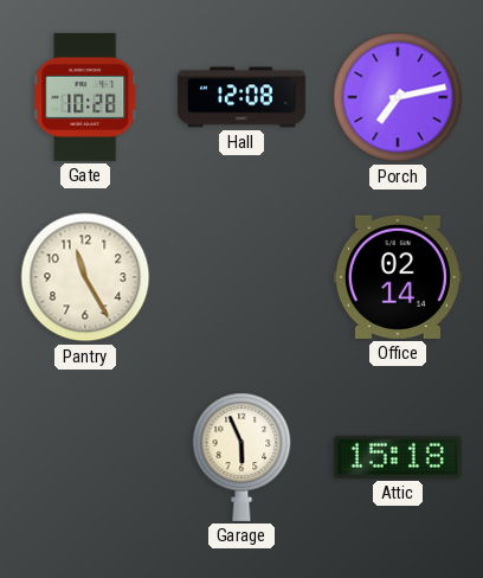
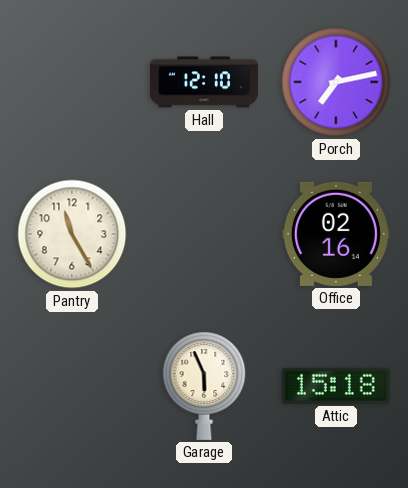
Gate: 10:28 -> none (85, 97)
Hall: 12:08 -> 12:10 (204, 82)
Office: 02:14 -> 02:16 (336, 234)
